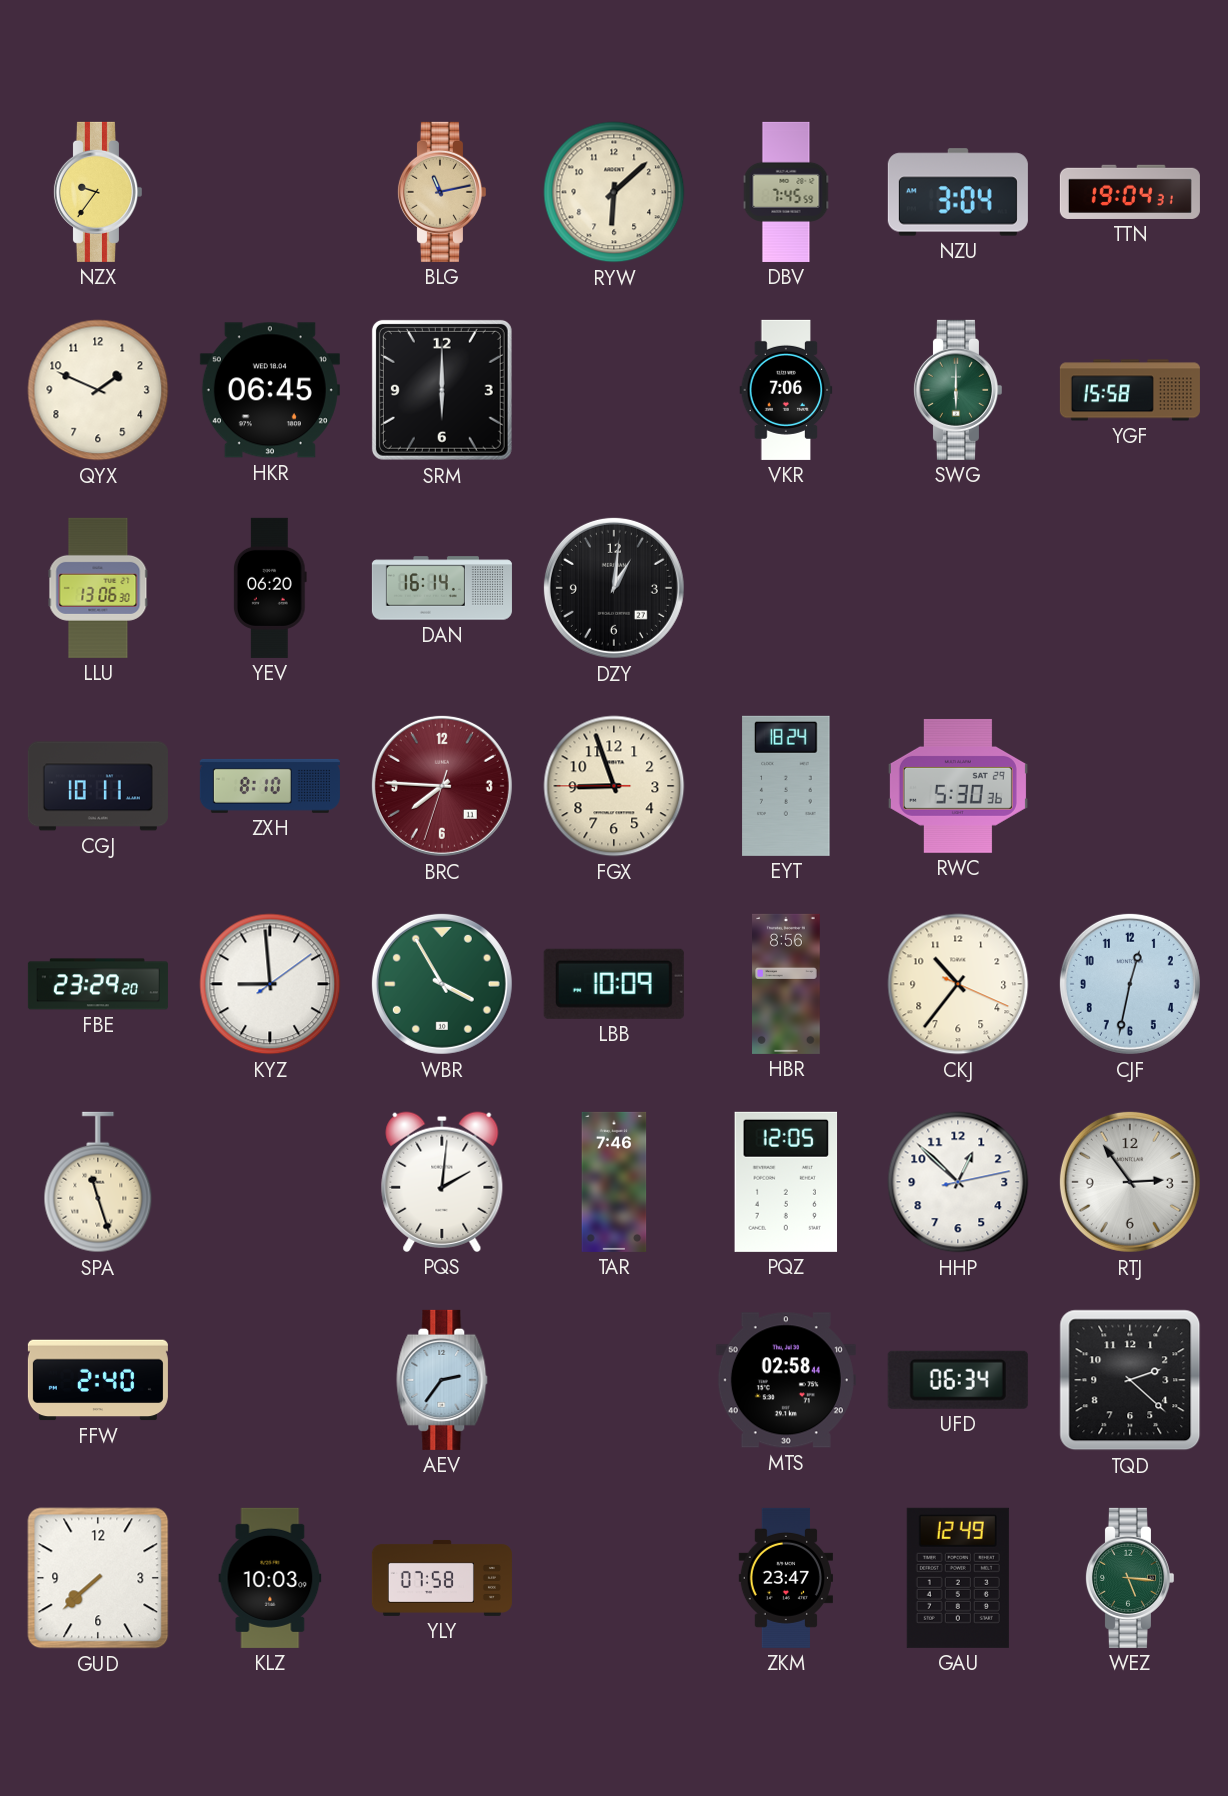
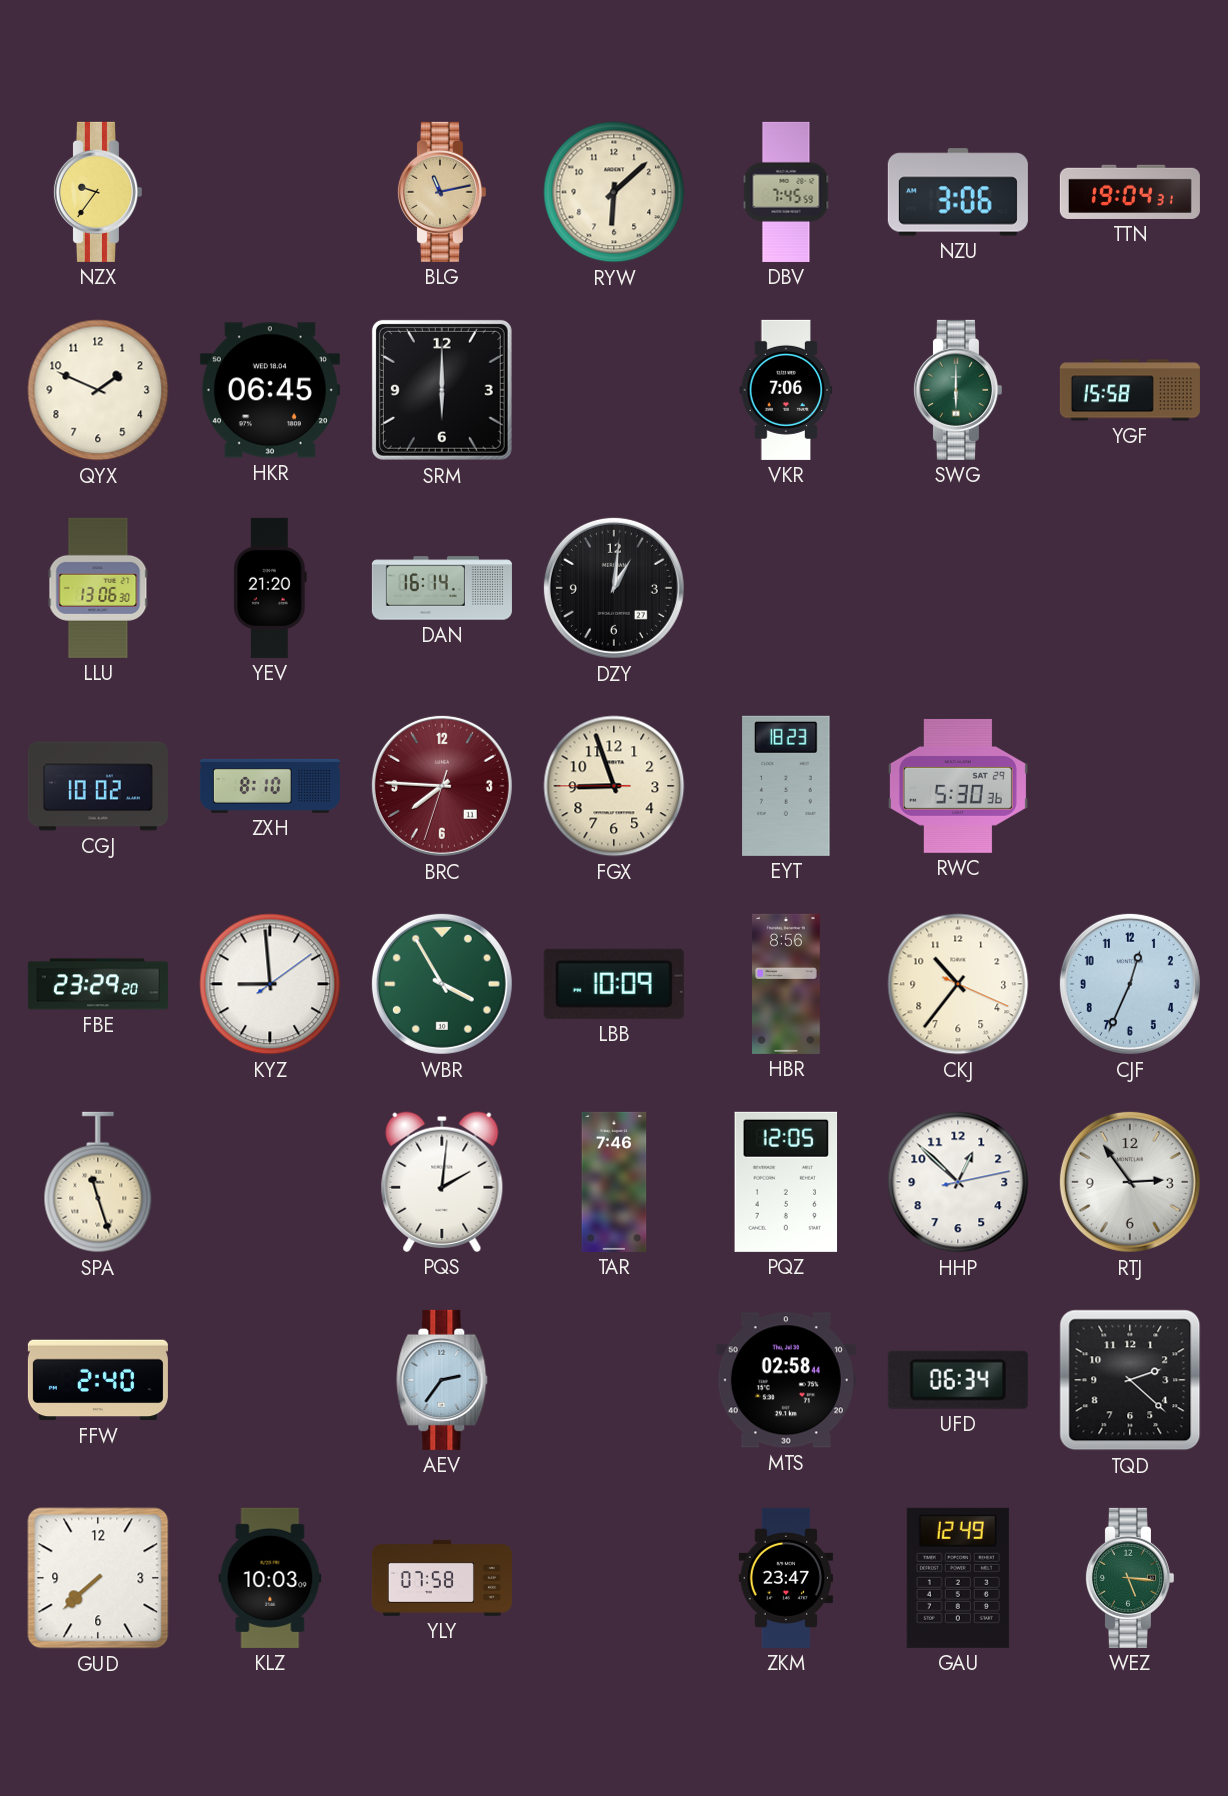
NZU: 3:04 -> 3:06 (958, 192)
YEV: 06:20 -> 21:20 (270, 588)
CGJ: 10:11 -> 10:02 (98, 786)
EYT: 18:24 -> 18:23 (786, 786)
CJF: 12:32 -> 12:34 (1130, 984)
